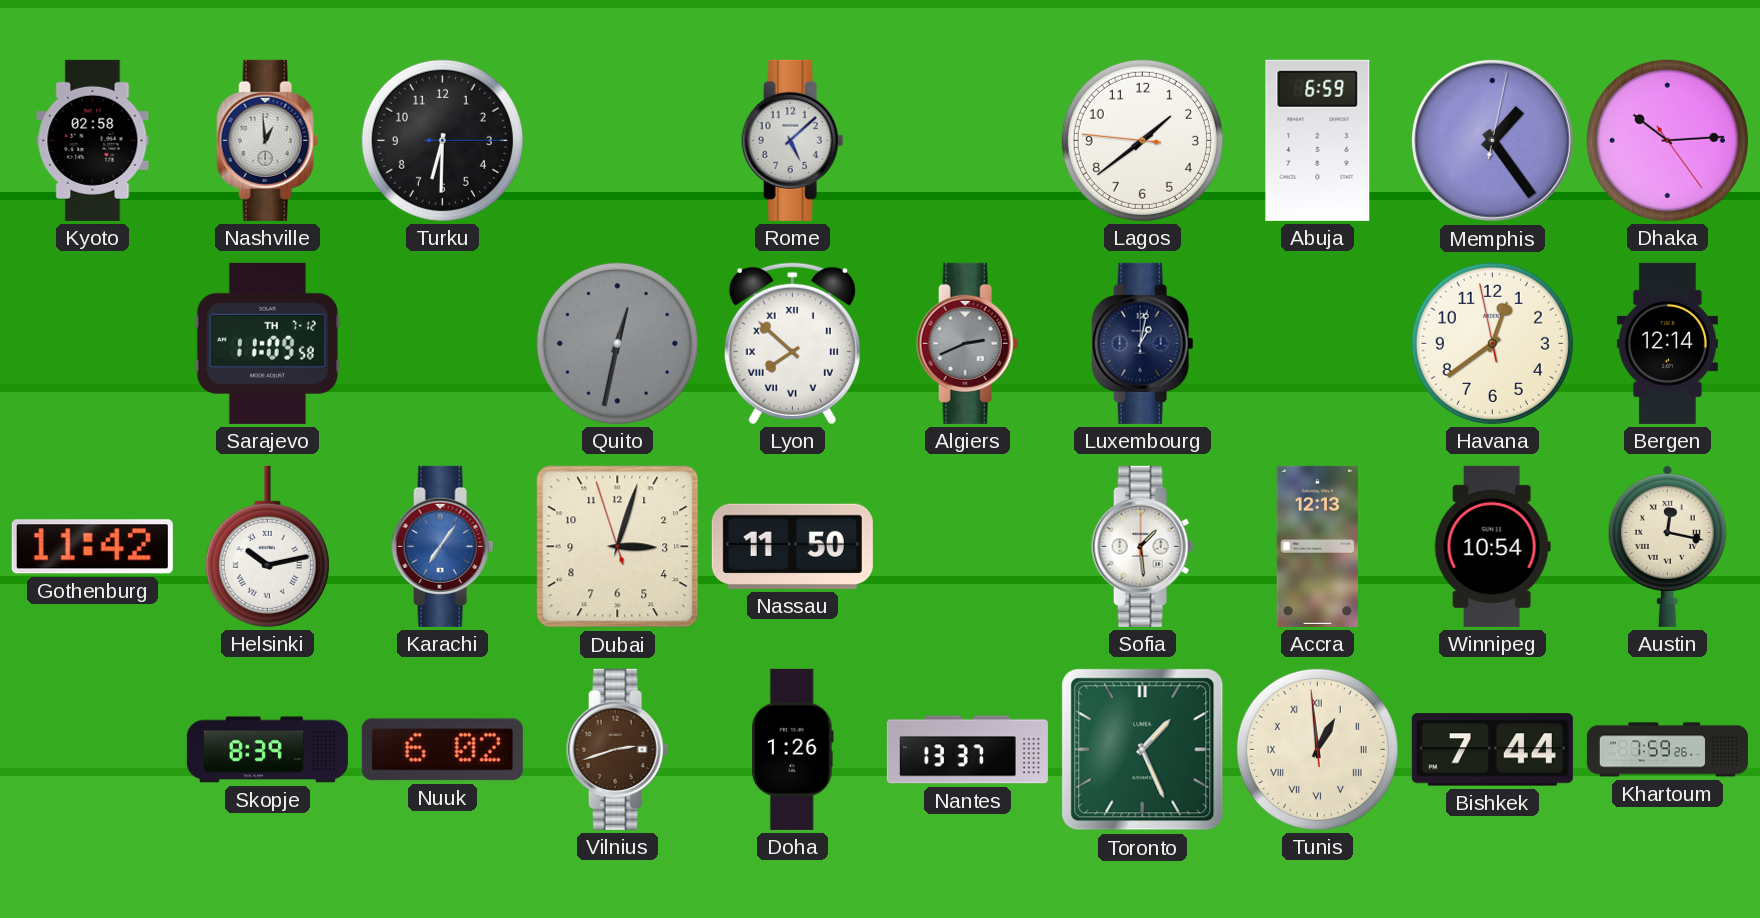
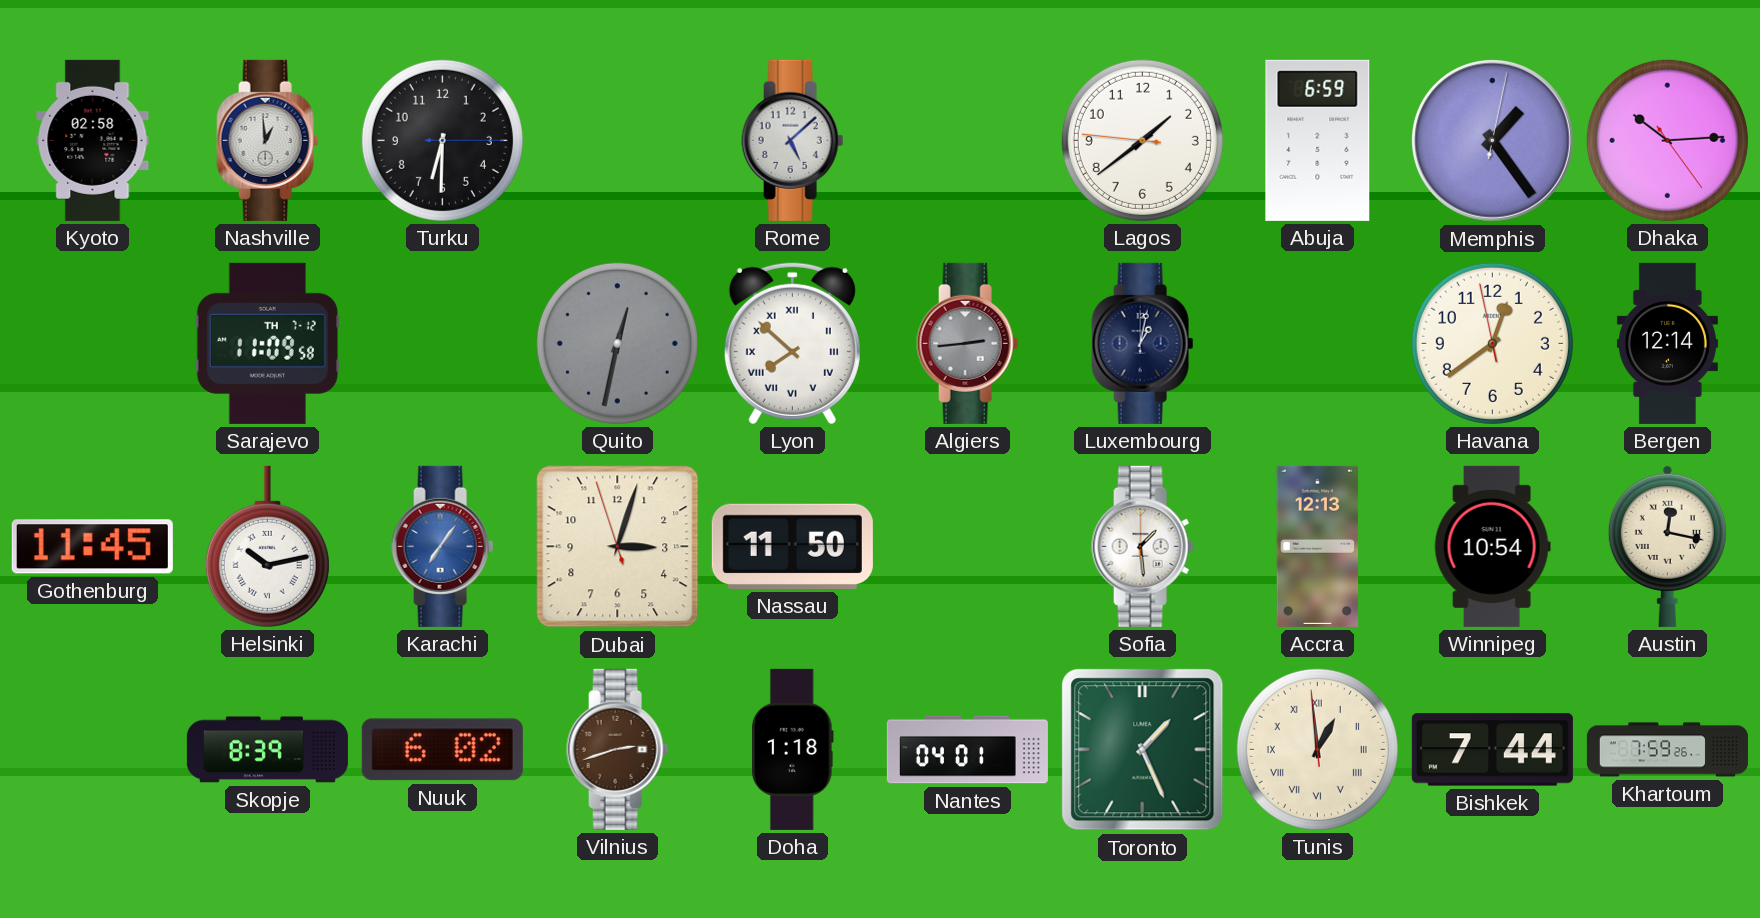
Algiers: 2:41 -> 2:44 (968, 343)
Gothenburg: 11:42 -> 11:45 (92, 547)
Doha: 1:26 -> 1:18 (793, 749)
Nantes: 13:37 -> 04:01 (967, 750)
